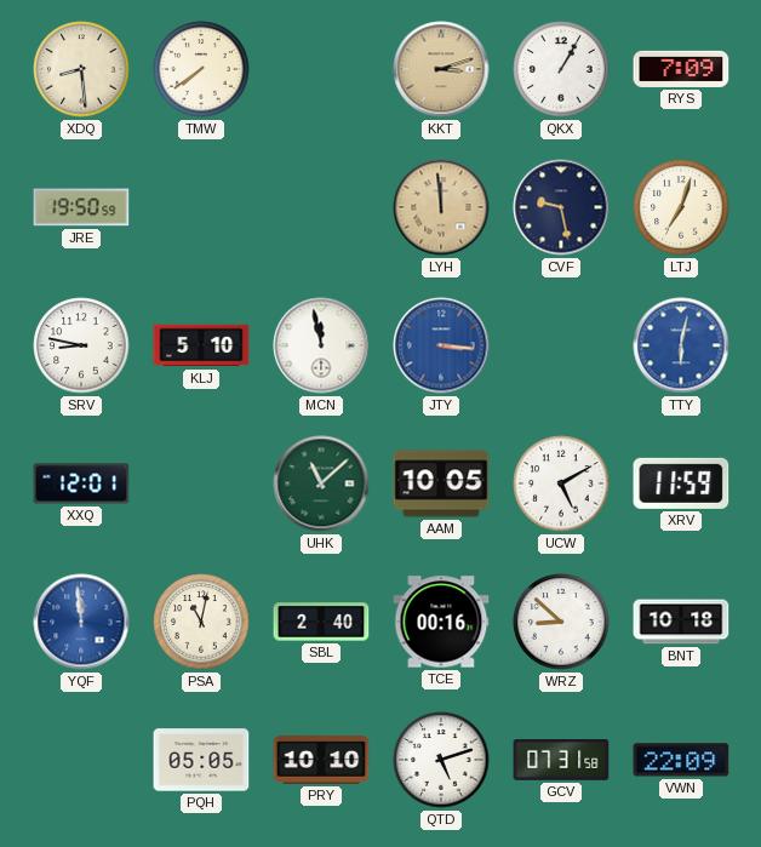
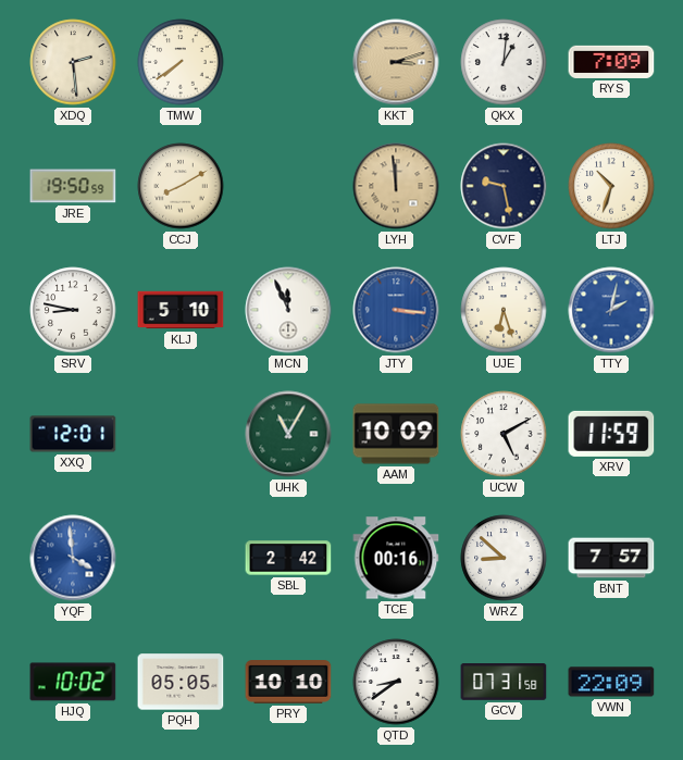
XDQ: 8:29 -> 2:29 (73, 62)
QKX: 1:05 -> 1:01 (504, 62)
CCJ: none -> 8:10 (181, 186)
LTJ: 7:03 -> 10:33 (611, 186)
MCN: 11:58 -> 11:56 (288, 310)
UJE: none -> 6:27 (504, 310)
TTY: 6:02 -> 2:02 (611, 310)
UHK: 11:08 -> 11:05 (288, 434)
AAM: 10:05 -> 10:09 (396, 434)
YQF: 11:59 -> 3:59 (73, 558)
PSA: 11:02 -> none (201, 622)
SBL: 2:40 -> 2:42 (288, 558)
BNT: 10:18 -> 7:57 (611, 558)
HJQ: none -> 10:02 (73, 682)
QTD: 5:12 -> 8:39 (396, 682)
